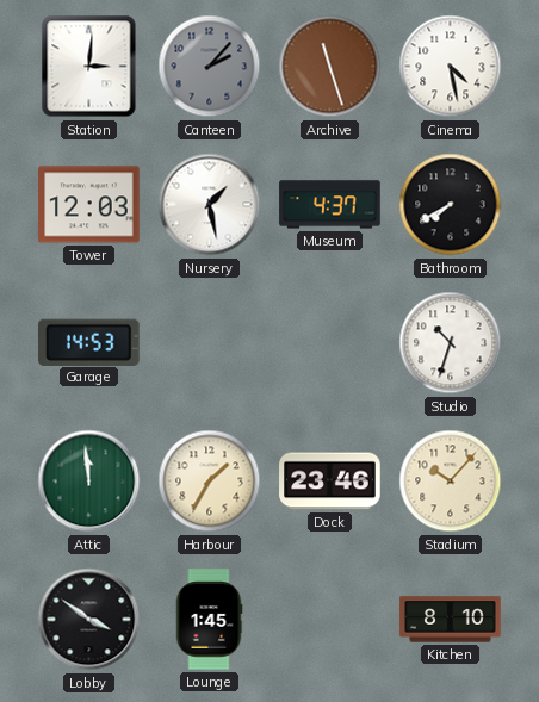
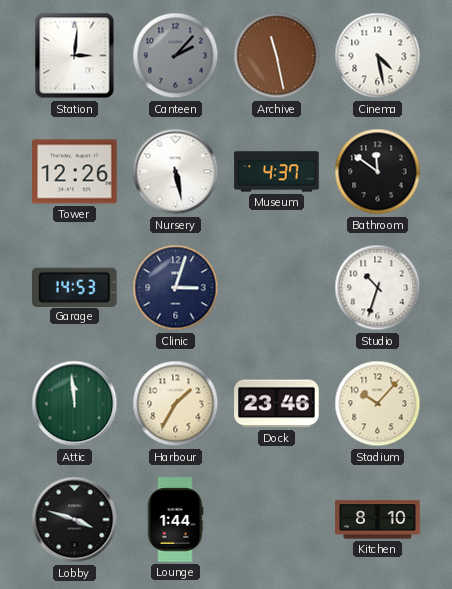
Archive: 11:27 -> 11:28 (277, 56)
Tower: 12:03 -> 12:26 (75, 172)
Nursery: 1:28 -> 5:28 (176, 172)
Bathroom: 7:40 -> 11:51 (378, 172)
Clinic: none -> 3:03 (176, 288)
Lobby: 3:51 -> 3:48 (75, 520)
Lounge: 1:45 -> 1:44 (175, 520)
